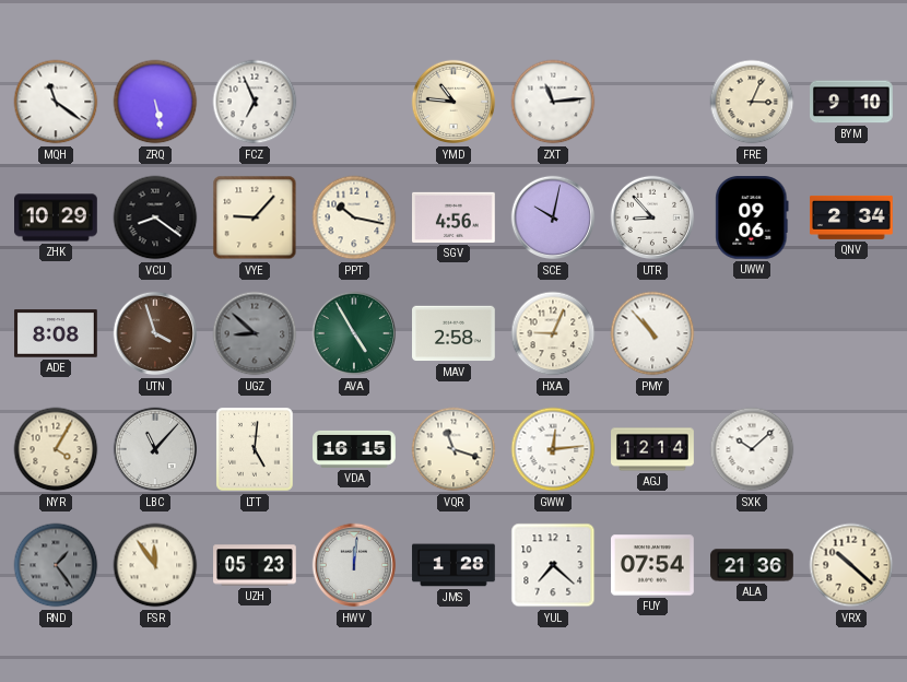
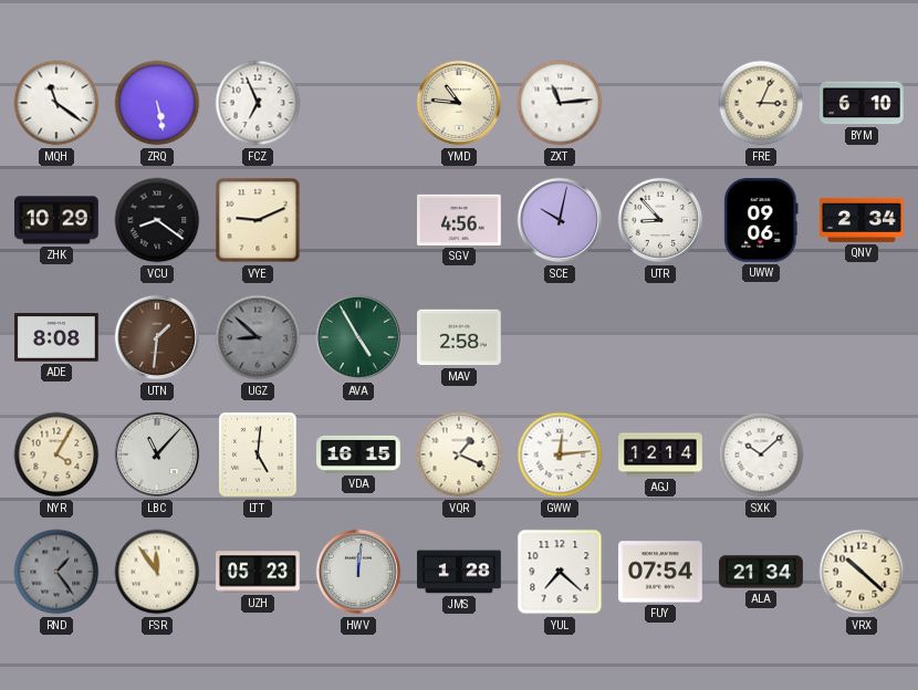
BYM: 9:10 -> 6:10 (863, 103)
VYE: 9:07 -> 9:11 (258, 220)
PPT: 10:17 -> none (354, 217)
UTN: 3:57 -> 1:31 (157, 337)
HXA: 9:04 -> none (553, 333)
PMY: 10:53 -> none (652, 333)
VQR: 11:18 -> 1:19 (459, 454)
ALA: 21:36 -> 21:34 (761, 572)
